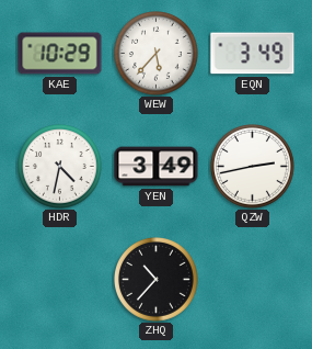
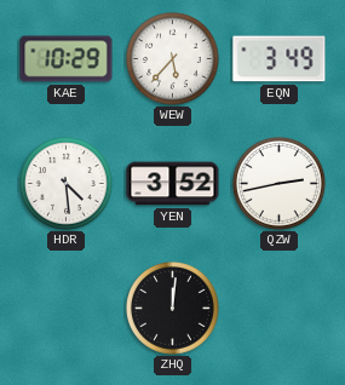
HDR: 4:32 -> 4:29 (67, 184)
YEN: 3:49 -> 3:52 (173, 184)
ZHQ: 10:37 -> 12:01 (173, 309)
